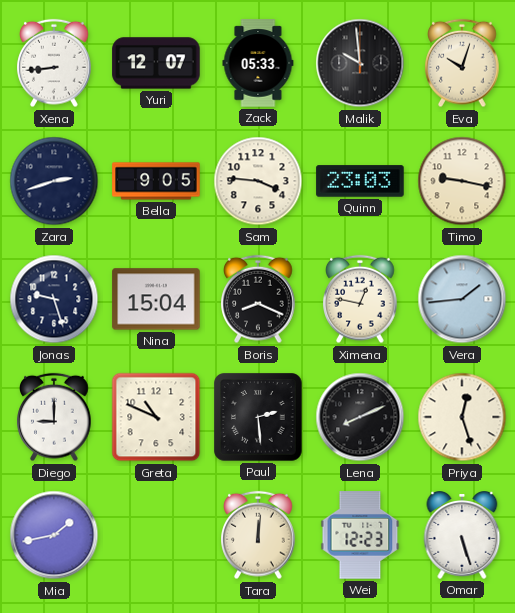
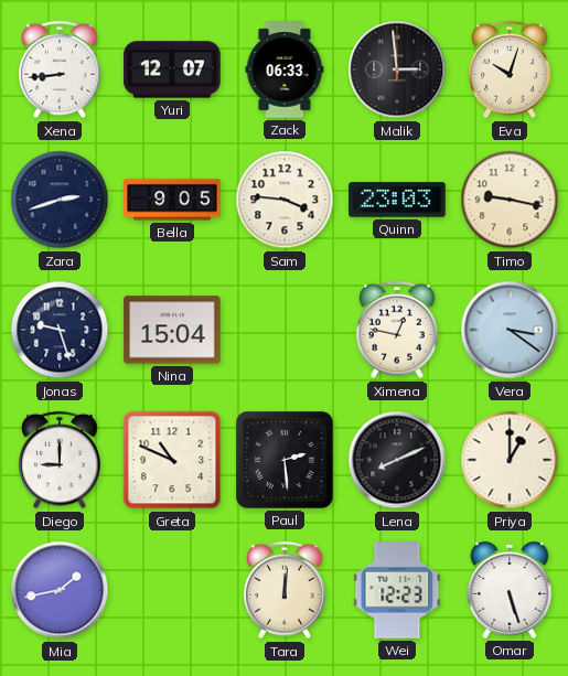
Zack: 05:33 -> 06:33 (285, 69)
Malik: 9:59 -> 2:59 (397, 69)
Boris: 8:19 -> none (258, 299)
Vera: 1:44 -> 3:21 (510, 330)
Priya: 12:27 -> 1:00 (510, 460)
